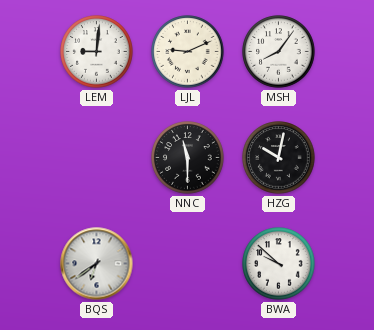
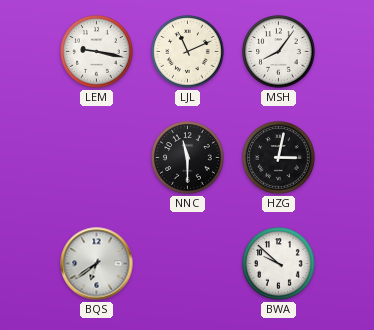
LEM: 9:01 -> 9:17 (97, 52)
LJL: 9:11 -> 11:11 (188, 52)
HZG: 10:02 -> 3:02 (279, 158)
